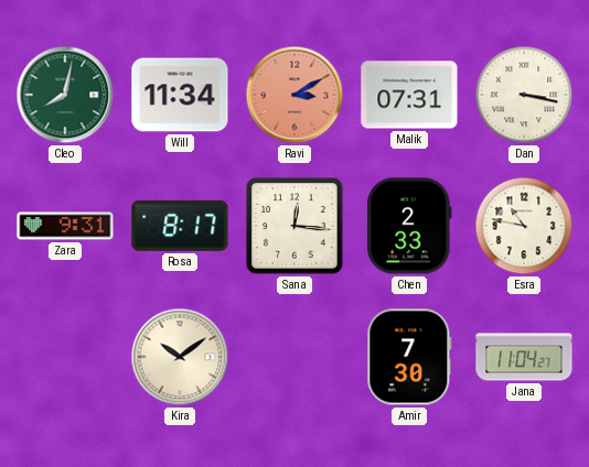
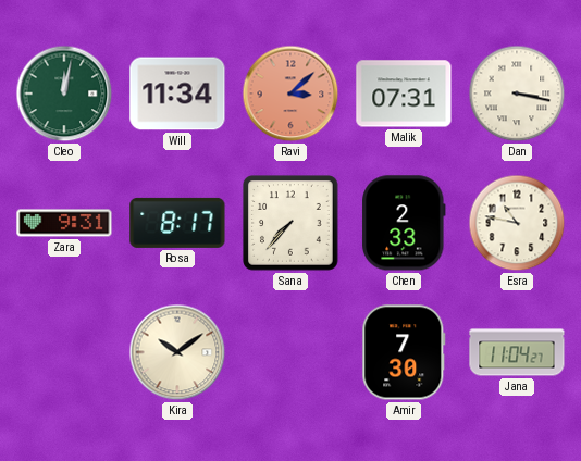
Cleo: 8:02 -> 12:02 (64, 94)
Ravi: 3:10 -> 3:08 (290, 94)
Sana: 12:16 -> 7:37 (292, 224)
